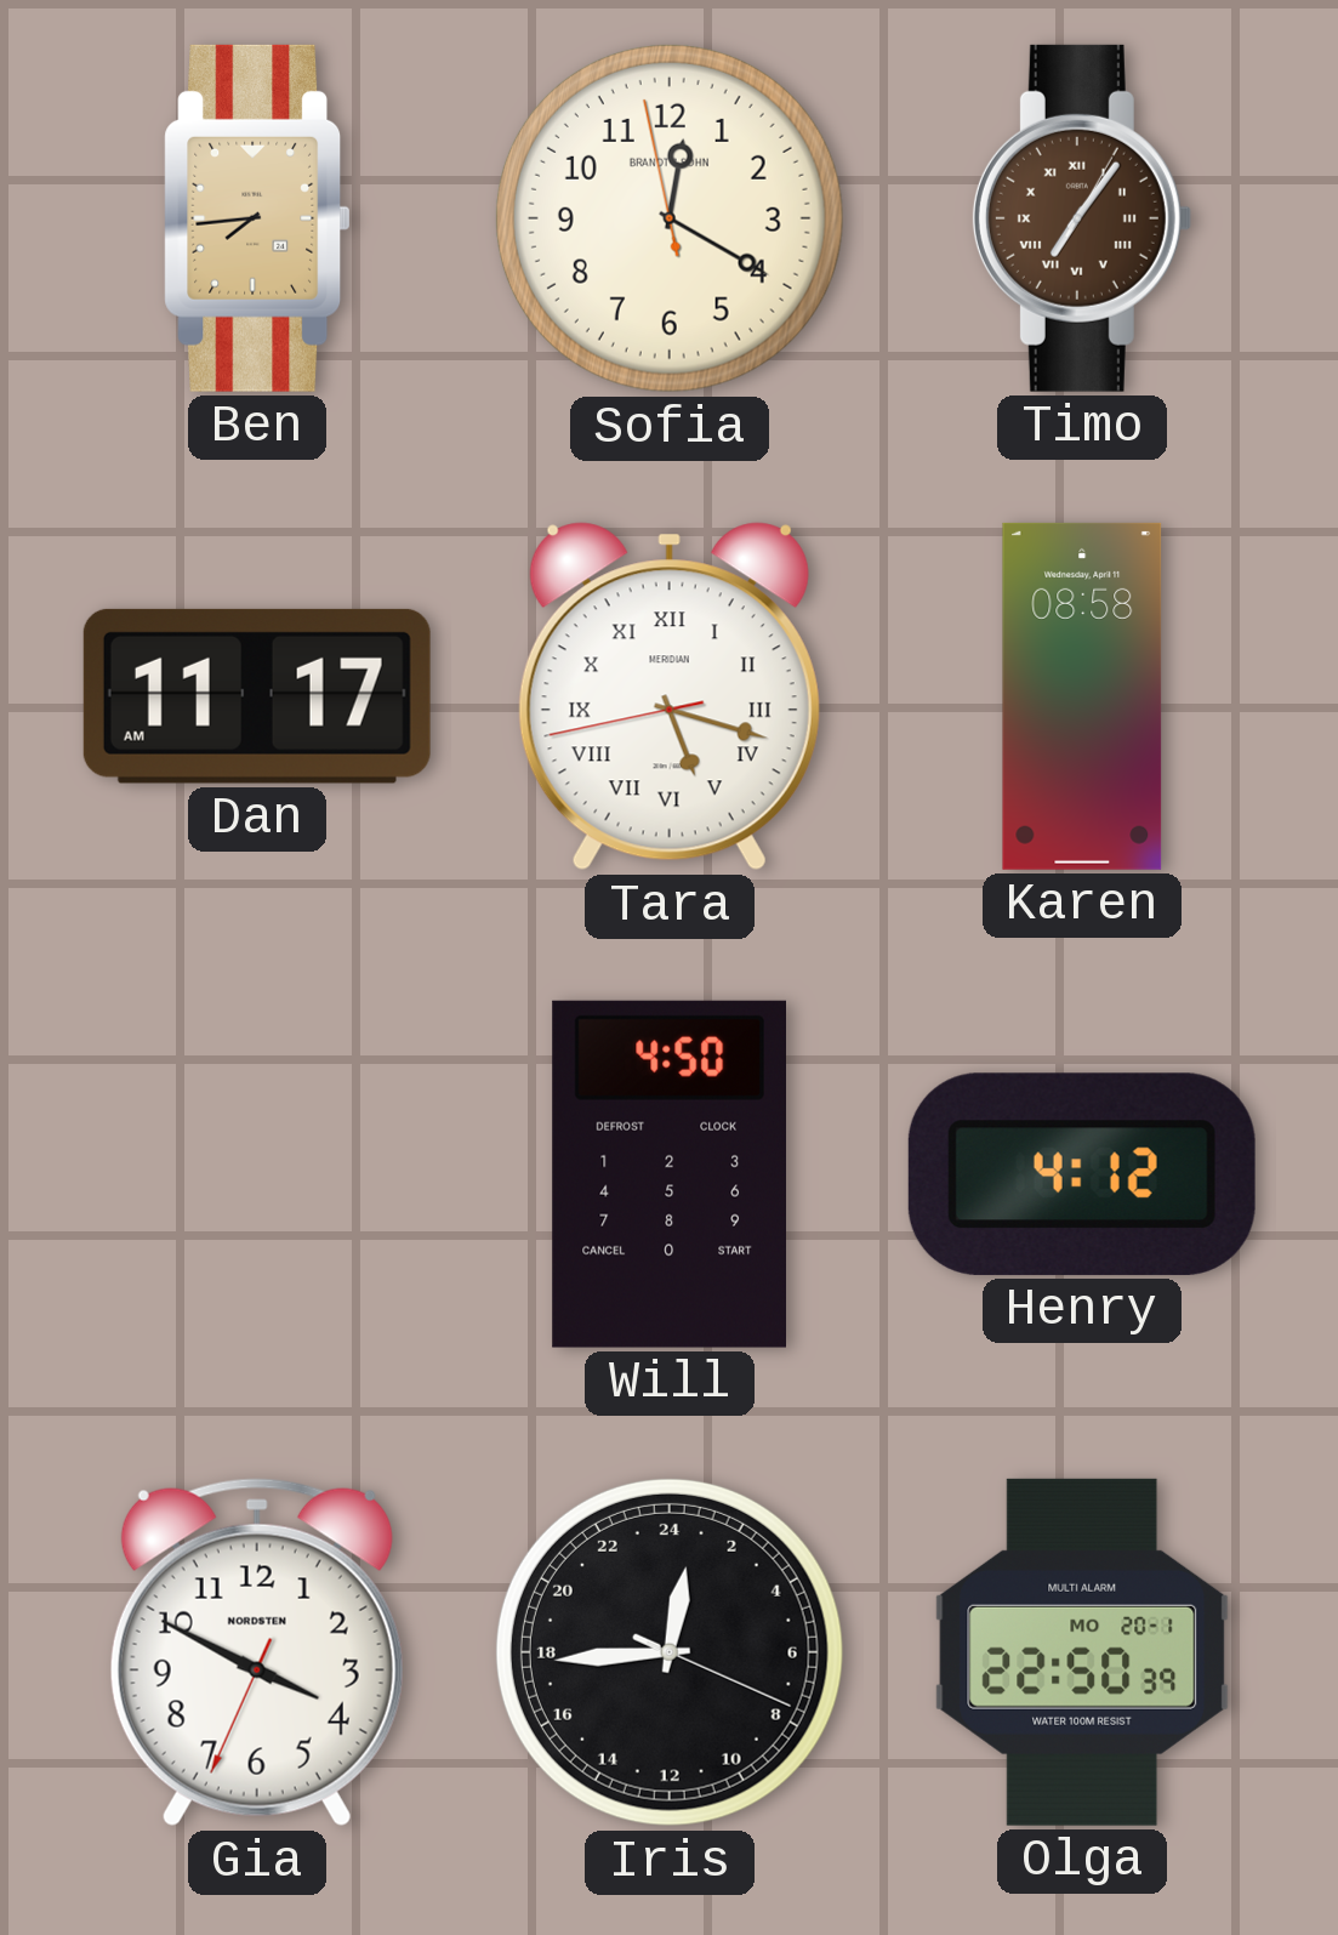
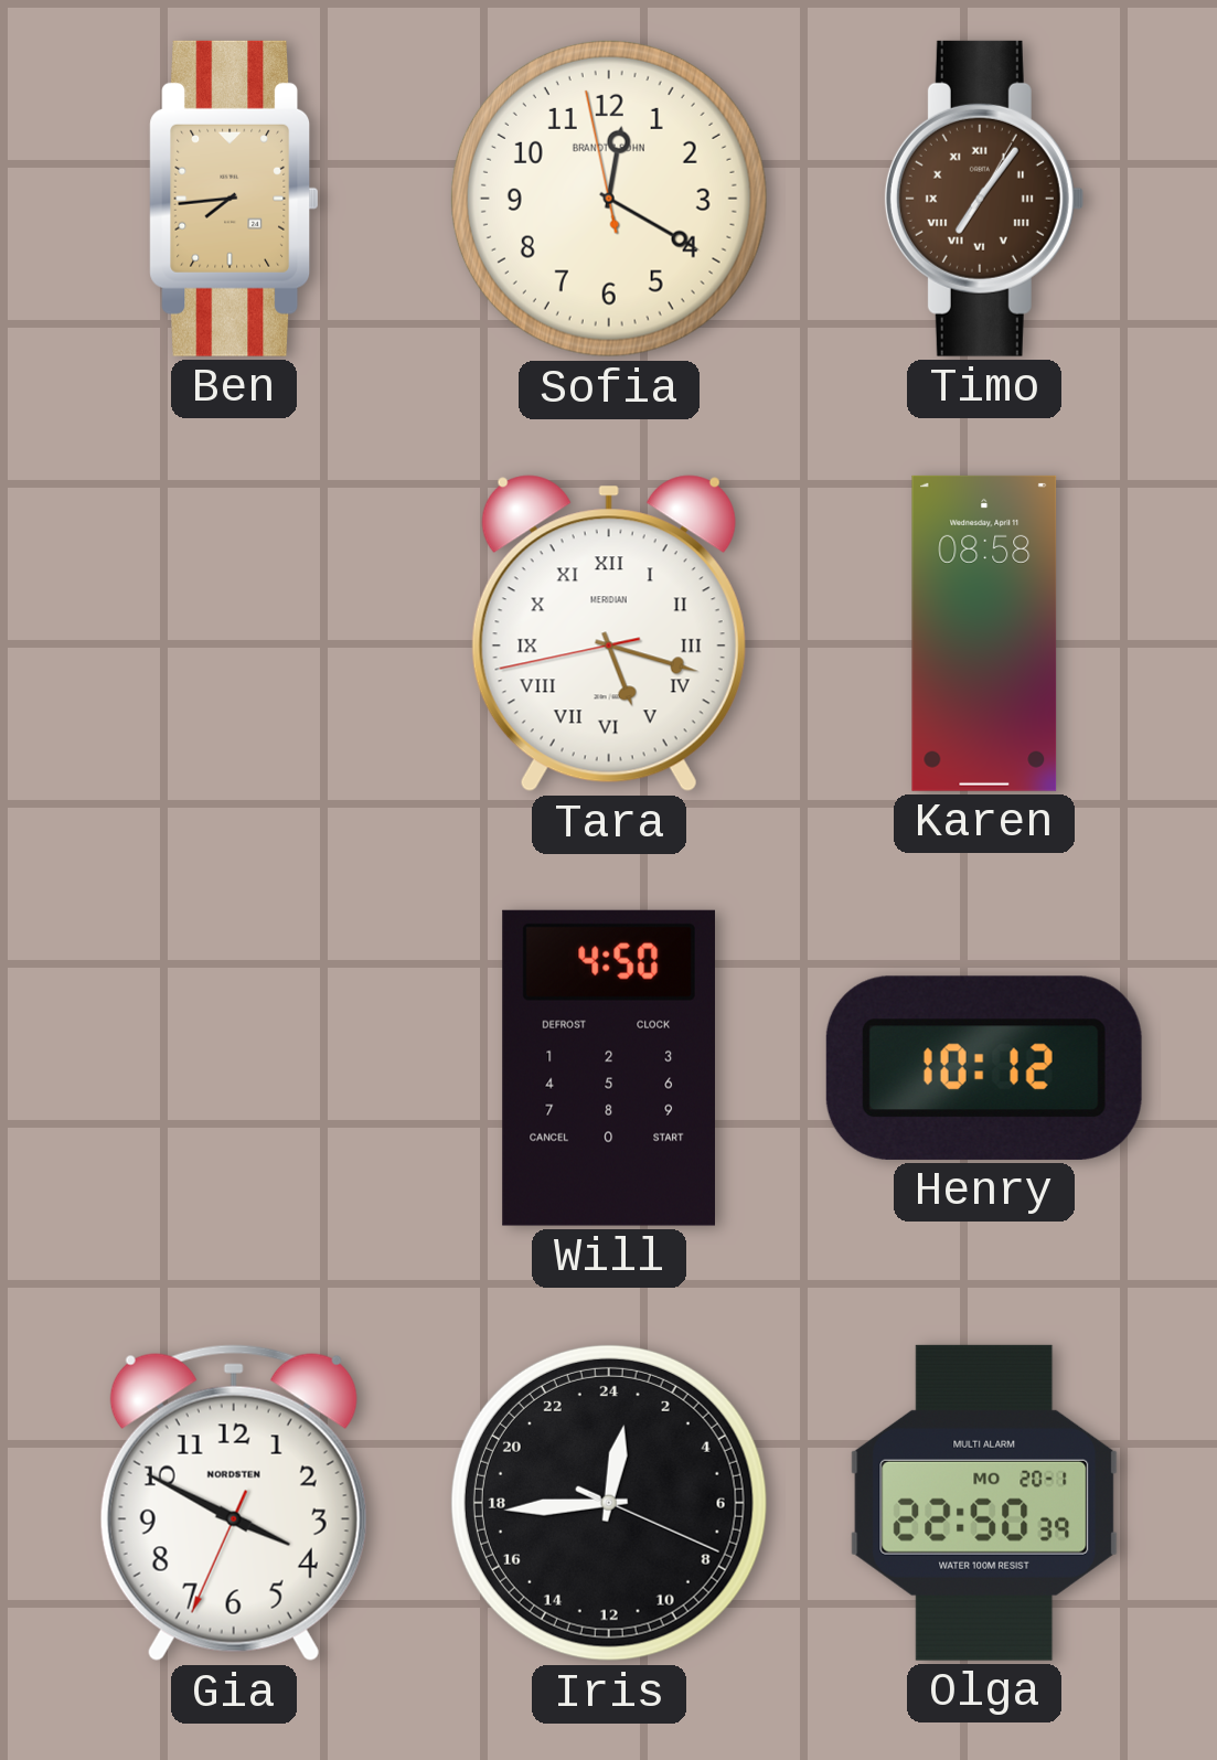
Dan: 11:17 -> none (257, 696)
Henry: 4:12 -> 10:12 (984, 1068)
